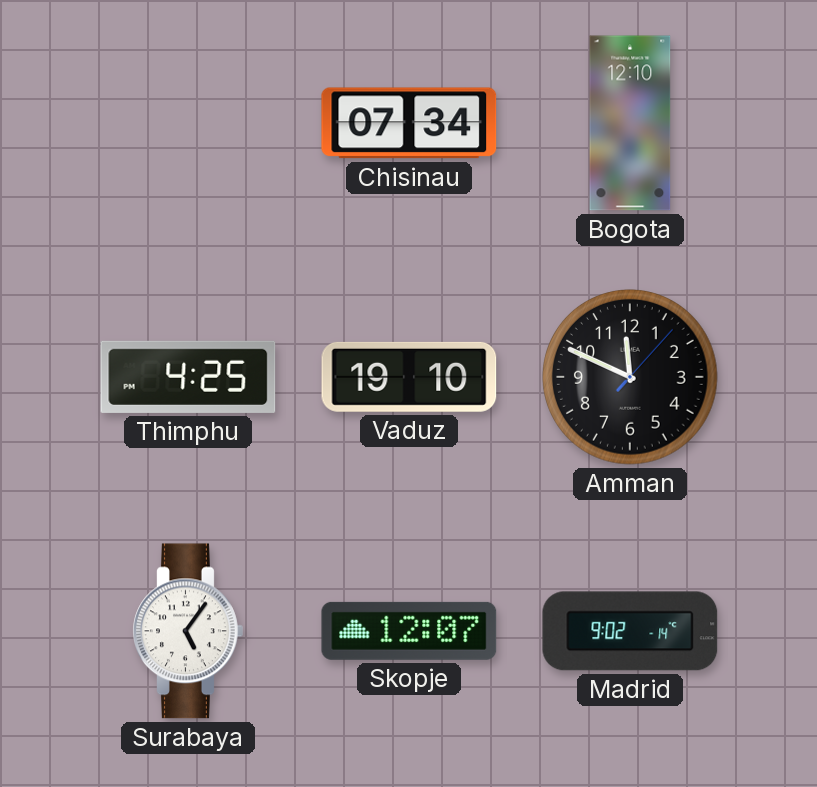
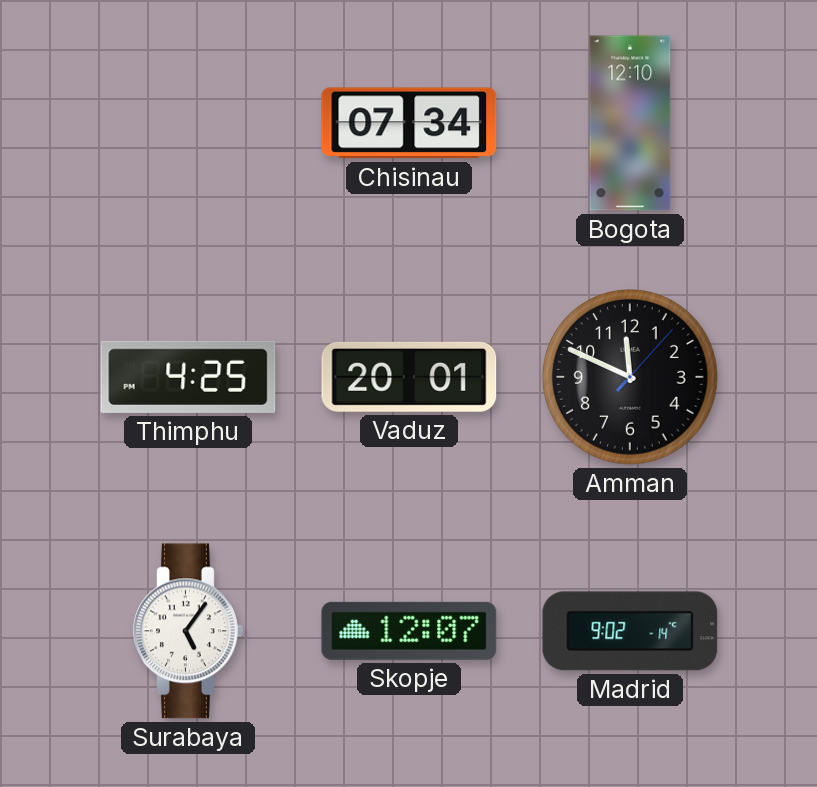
Vaduz: 19:10 -> 20:01 (409, 377)
